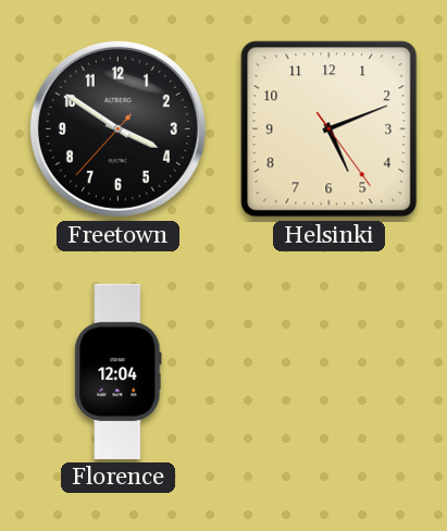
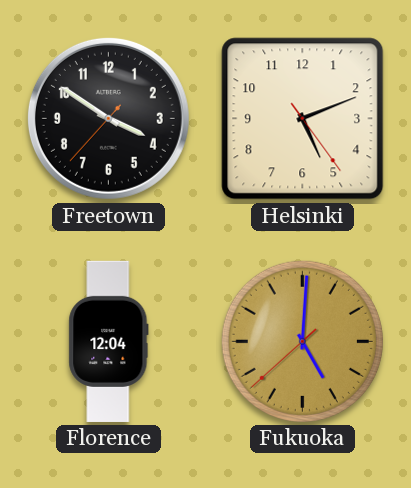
Fukuoka: none -> 5:00 (302, 341)
